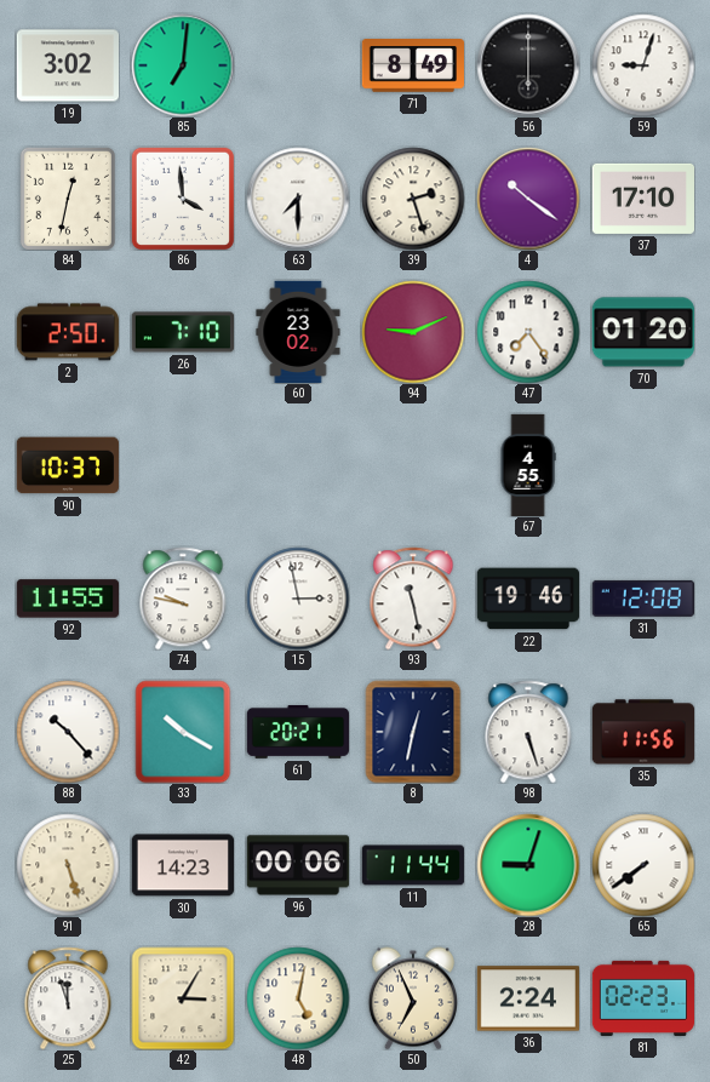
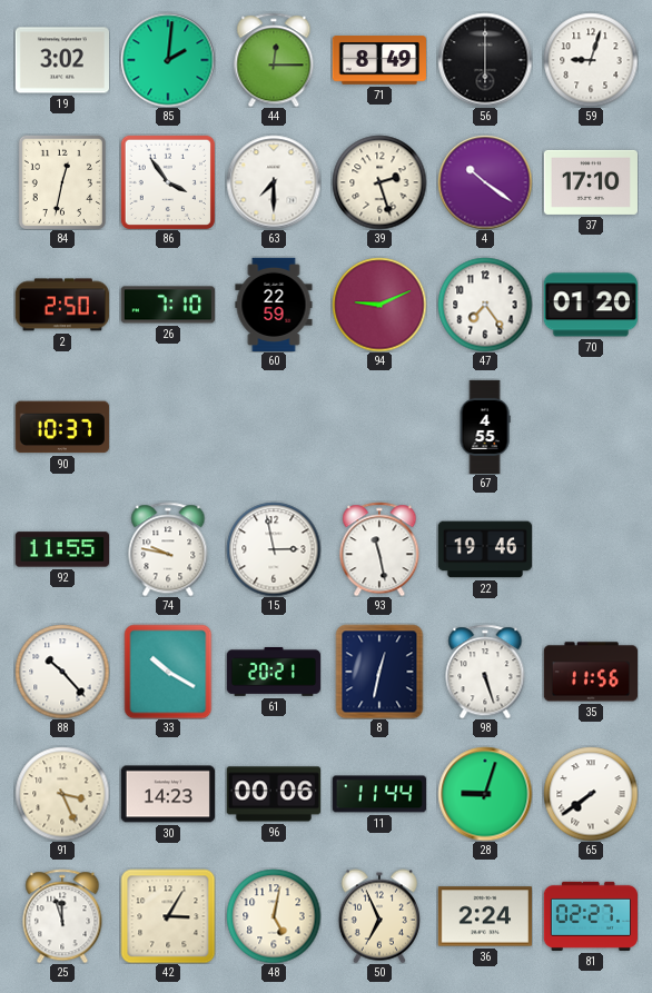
85: 7:01 -> 2:01 (168, 60)
44: none -> 12:15 (274, 60)
86: 3:59 -> 3:54 (168, 182)
60: 23:02 -> 22:59 (274, 304)
31: 12:08 -> none (643, 599)
91: 5:27 -> 3:26 (62, 794)
81: 02:23 -> 02:27 (590, 916)
